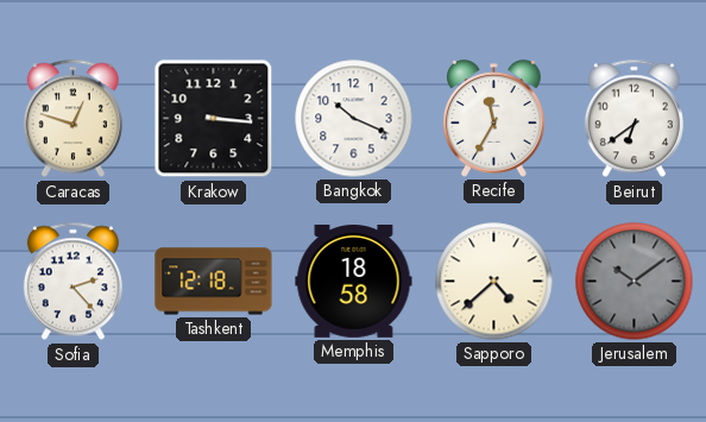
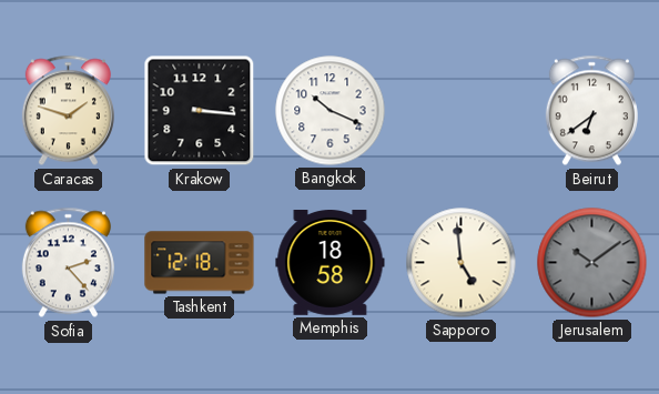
Caracas: 12:48 -> 1:48 (68, 111)
Recife: 11:35 -> none (494, 119)
Sapporo: 4:38 -> 4:59 (462, 263)
